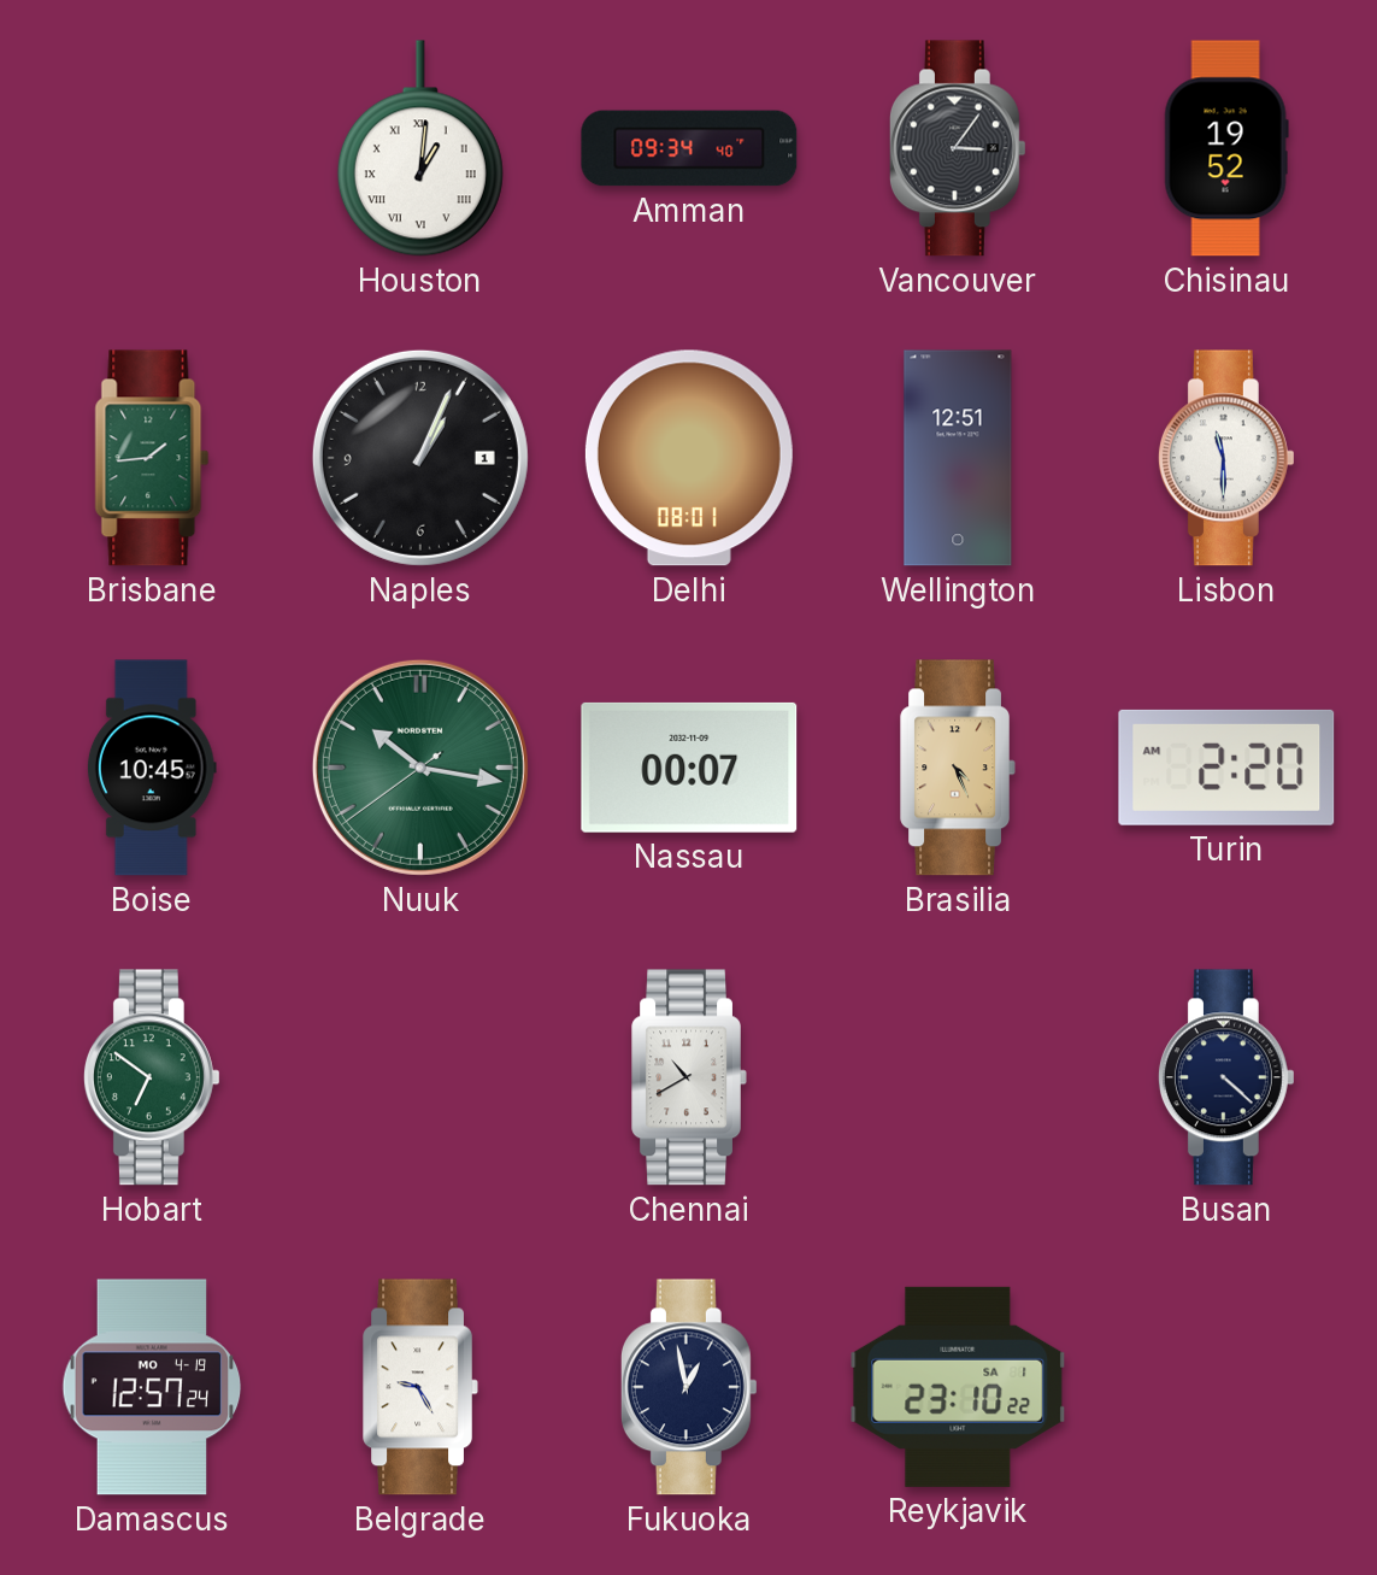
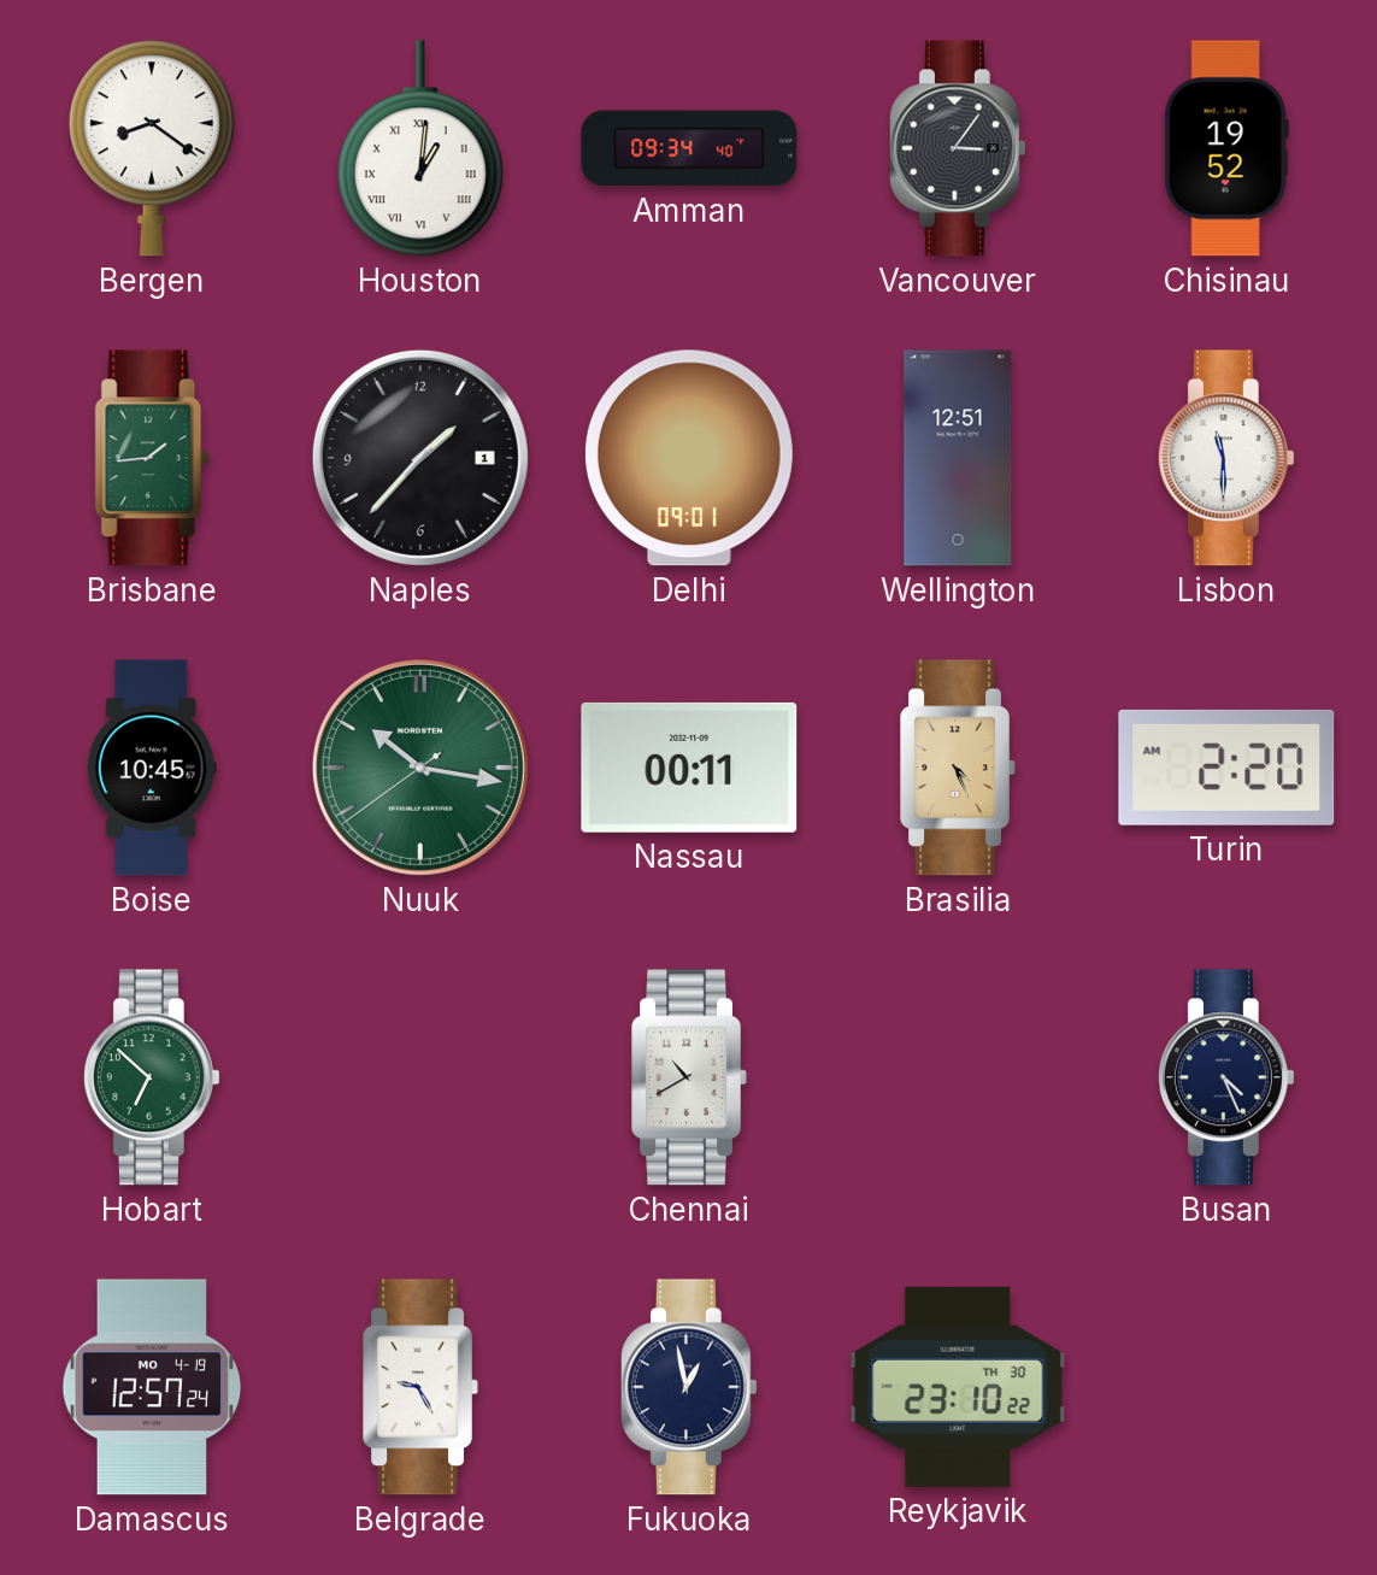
Bergen: none -> 8:21 (152, 148)
Naples: 1:04 -> 1:37 (420, 458)
Delhi: 08:01 -> 09:01 (689, 458)
Nassau: 00:07 -> 00:11 (689, 768)
Hobart: 6:51 -> 6:52 (152, 1077)
Busan: 4:22 -> 4:26 (1226, 1077)
Reykjavik date: SA 1 -> TH 30 (958, 1387)
